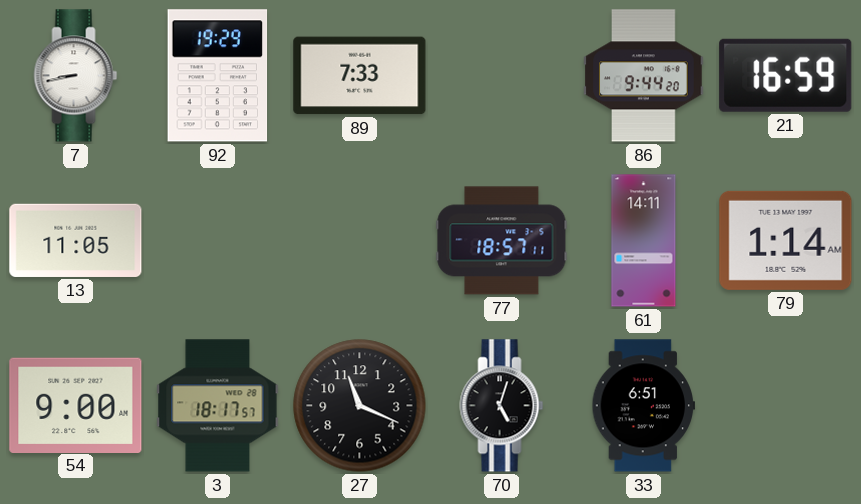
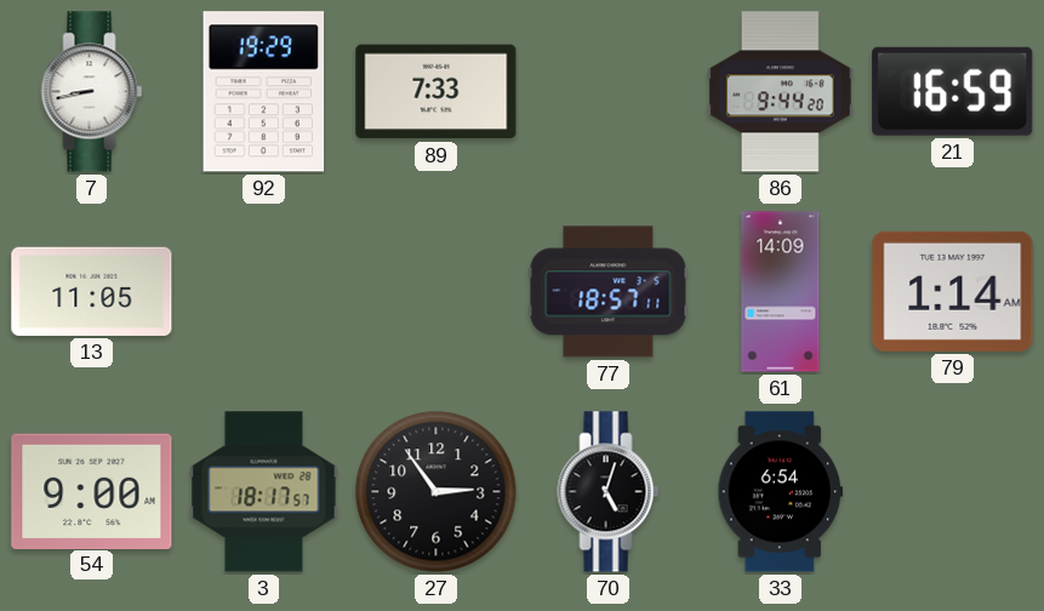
61: 14:11 -> 14:09 (781, 292)
27: 11:19 -> 2:54 (437, 492)
33: 6:51 -> 6:54 (780, 492)
